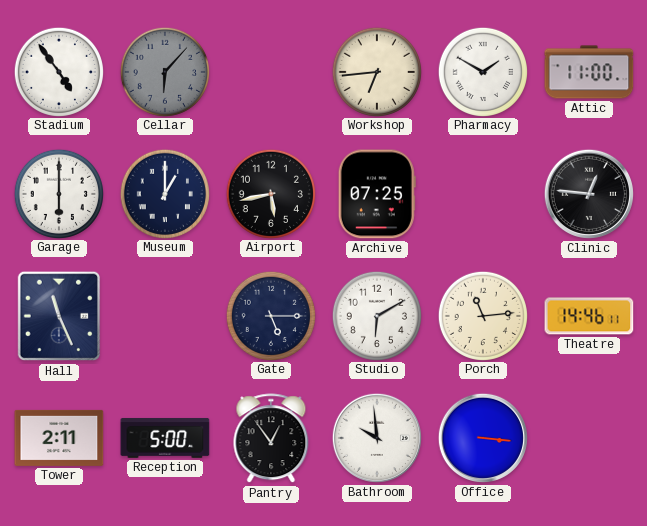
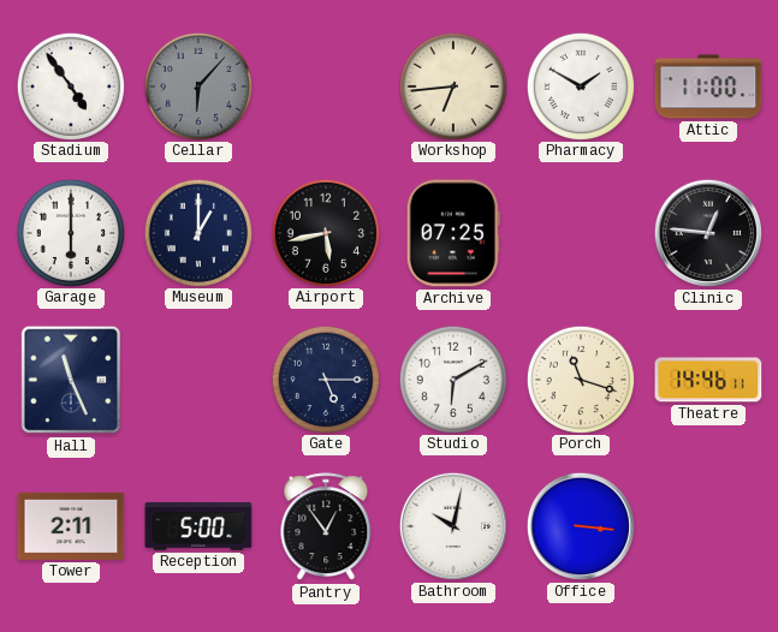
Porch: 11:14 -> 11:18 (580, 378)
Bathroom: 9:59 -> 10:02 (453, 526)
